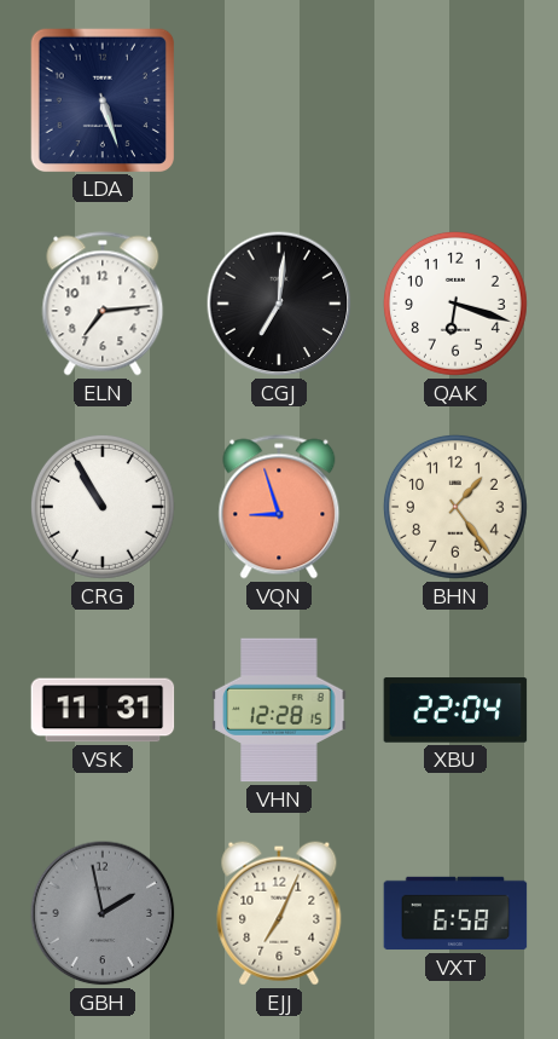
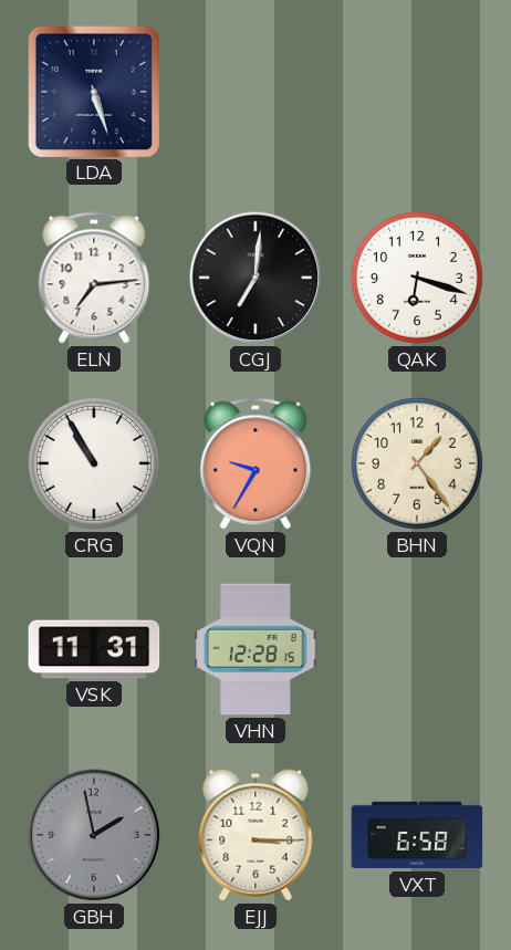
VQN: 8:57 -> 9:35 (255, 463)
XBU: 22:04 -> none (455, 710)
EJJ: 7:04 -> 3:15 (255, 835)
